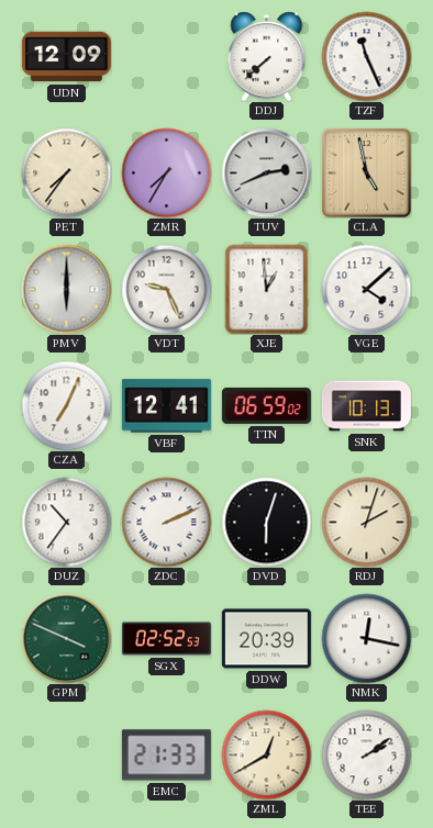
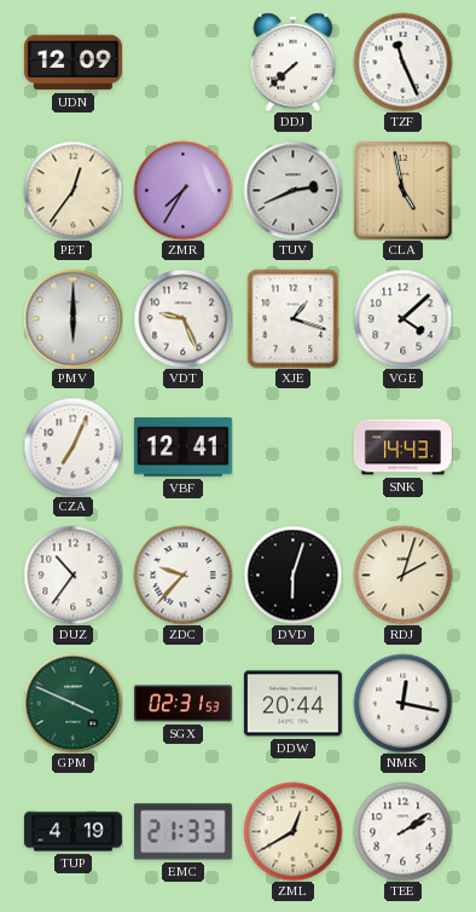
PET: 7:36 -> 12:36 (72, 190)
XJE: 12:59 -> 1:18 (294, 318)
TTN: 06:59 -> none (266, 405)
SNK: 10:13 -> 14:43 (402, 448)
ZDC: 2:11 -> 9:37 (182, 575)
SGX: 02:52 -> 02:31 (182, 704)
DDW: 20:39 -> 20:44 (292, 704)
TUP: none -> 4:19 (72, 832)
